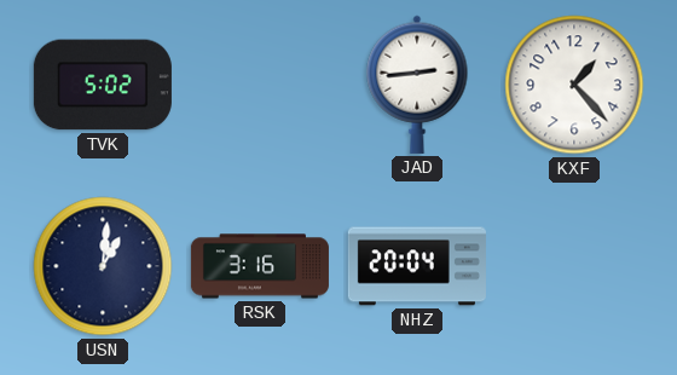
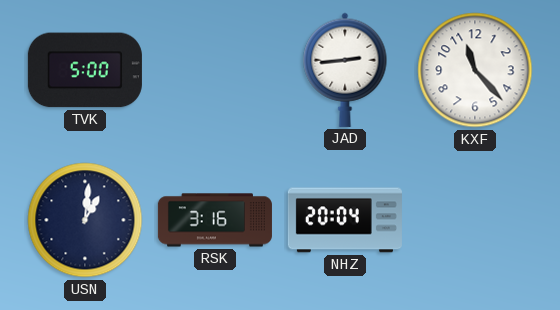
TVK: 5:02 -> 5:00 (85, 70)
KXF: 1:23 -> 11:23 (475, 70)
